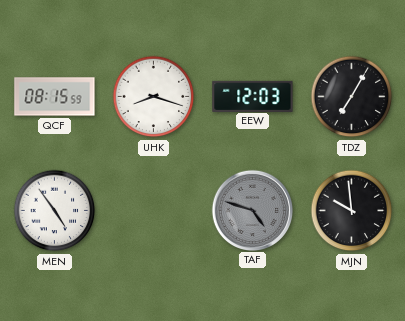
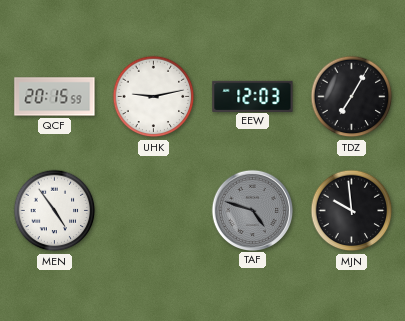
QCF: 08:15 -> 20:15 (55, 97)
UHK: 8:18 -> 9:13 (154, 97)
